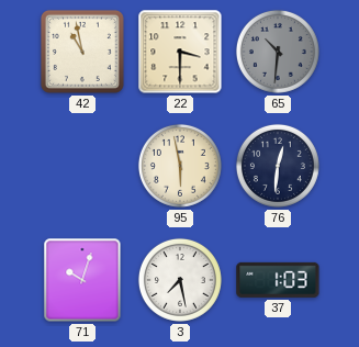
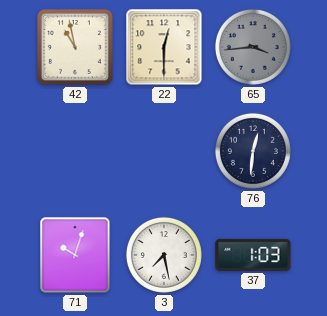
22: 3:30 -> 12:30 (164, 47)
65: 10:31 -> 3:44 (253, 47)
95: 5:58 -> none (180, 166)
